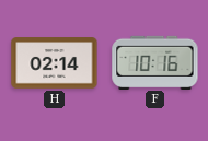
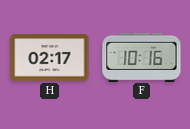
H: 02:14 -> 02:17 (50, 58)
